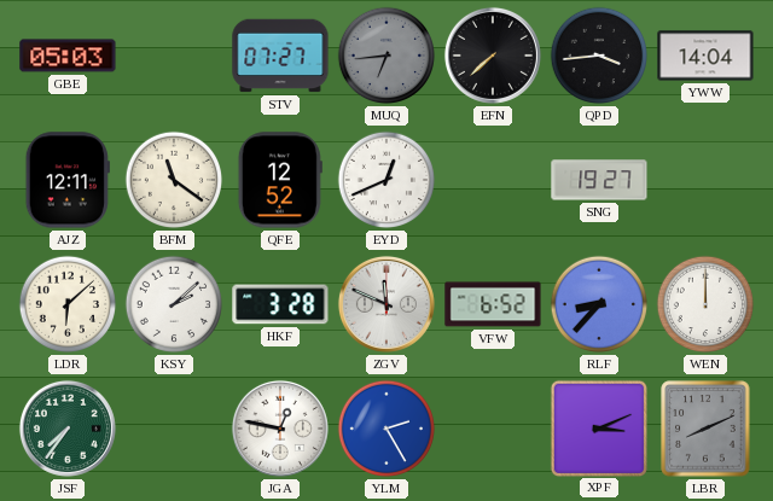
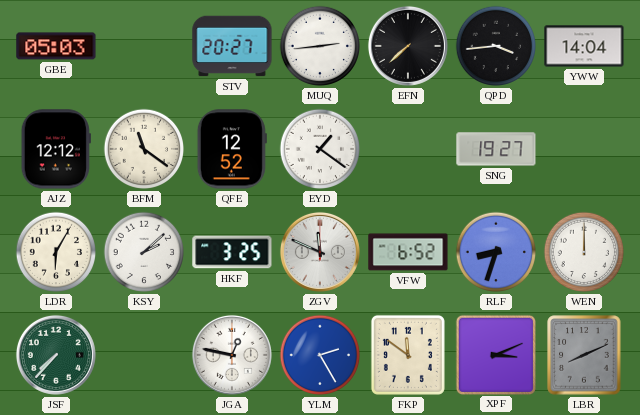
STV: 07:27 -> 20:27 (232, 46)
MUQ: 6:44 -> 2:44 (320, 46)
MUQ dial: grey -> white (320, 46)
AJZ: 12:11 -> 12:12 (56, 149)
EYD: 12:41 -> 1:21 (320, 149)
LDR: 6:08 -> 6:05 (56, 252)
HKF: 3:28 -> 3:25 (232, 252)
RLF: 8:37 -> 8:33 (496, 252)
JSF: 7:36 -> 7:37 (56, 355)
FKP: none -> 11:51 (408, 355)
